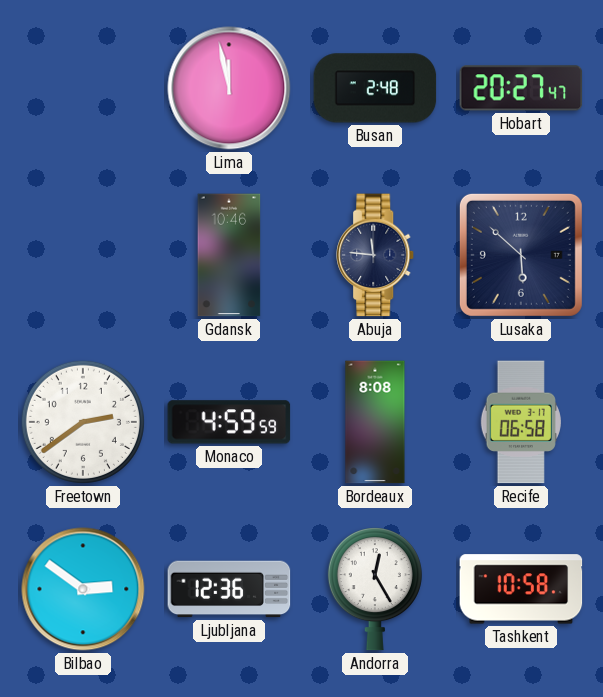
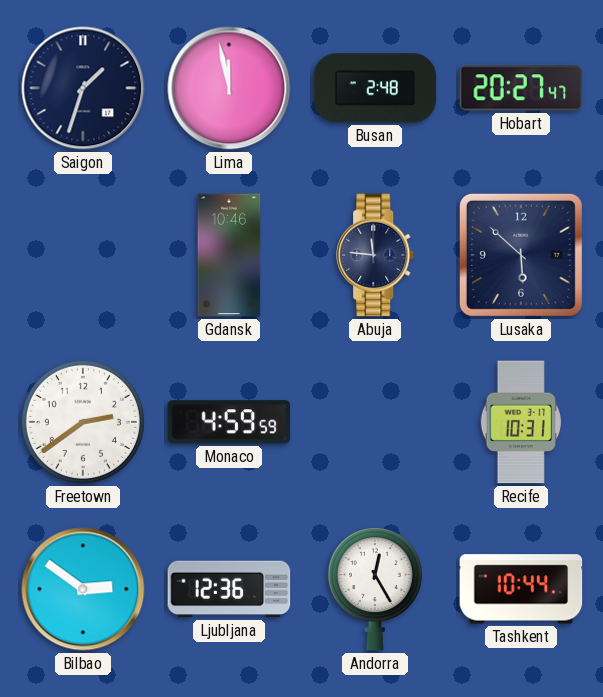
Saigon: none -> 1:33 (83, 88)
Bordeaux: 8:08 -> none (375, 422)
Recife: 06:58 -> 10:31 (521, 422)
Tashkent: 10:58 -> 10:44 (521, 589)
